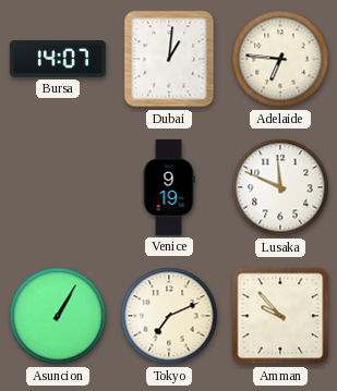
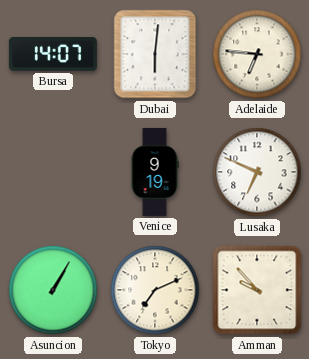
Dubai: 1:01 -> 6:01 (155, 54)
Lusaka: 11:49 -> 6:49 (257, 172)
